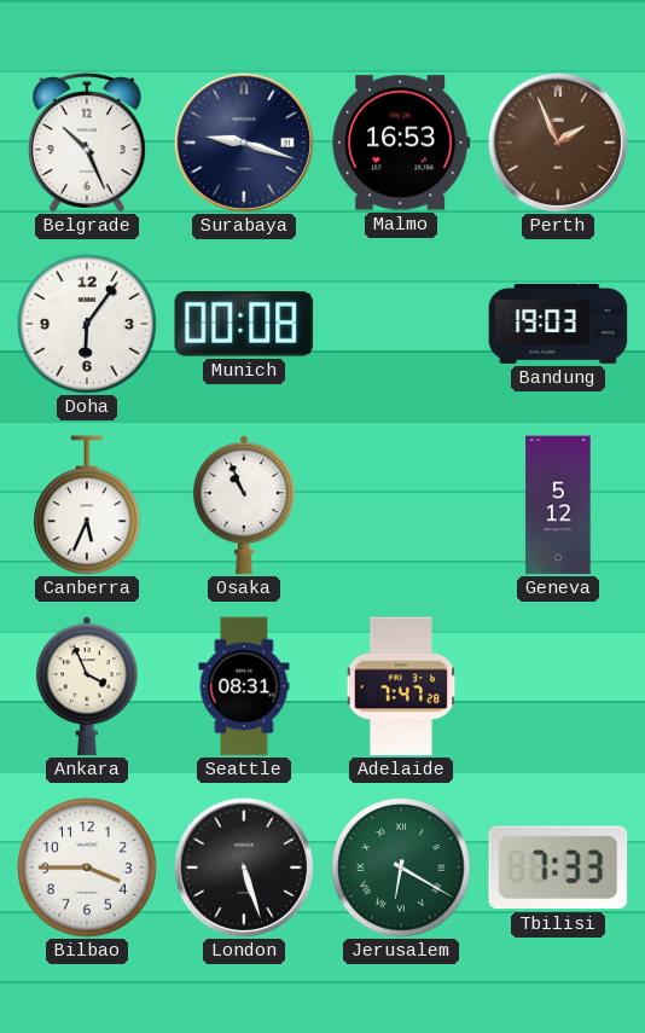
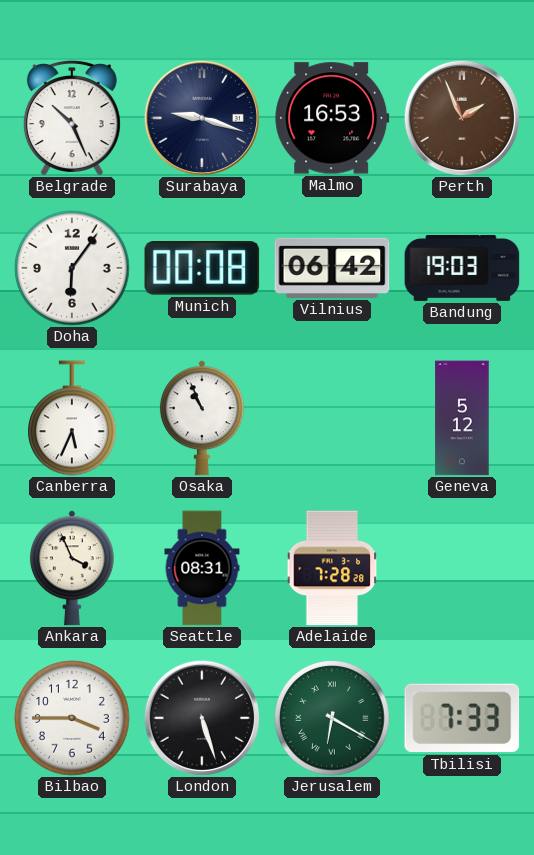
Vilnius: none -> 06:42 (332, 268)
Adelaide: 7:47 -> 7:28 (332, 568)
